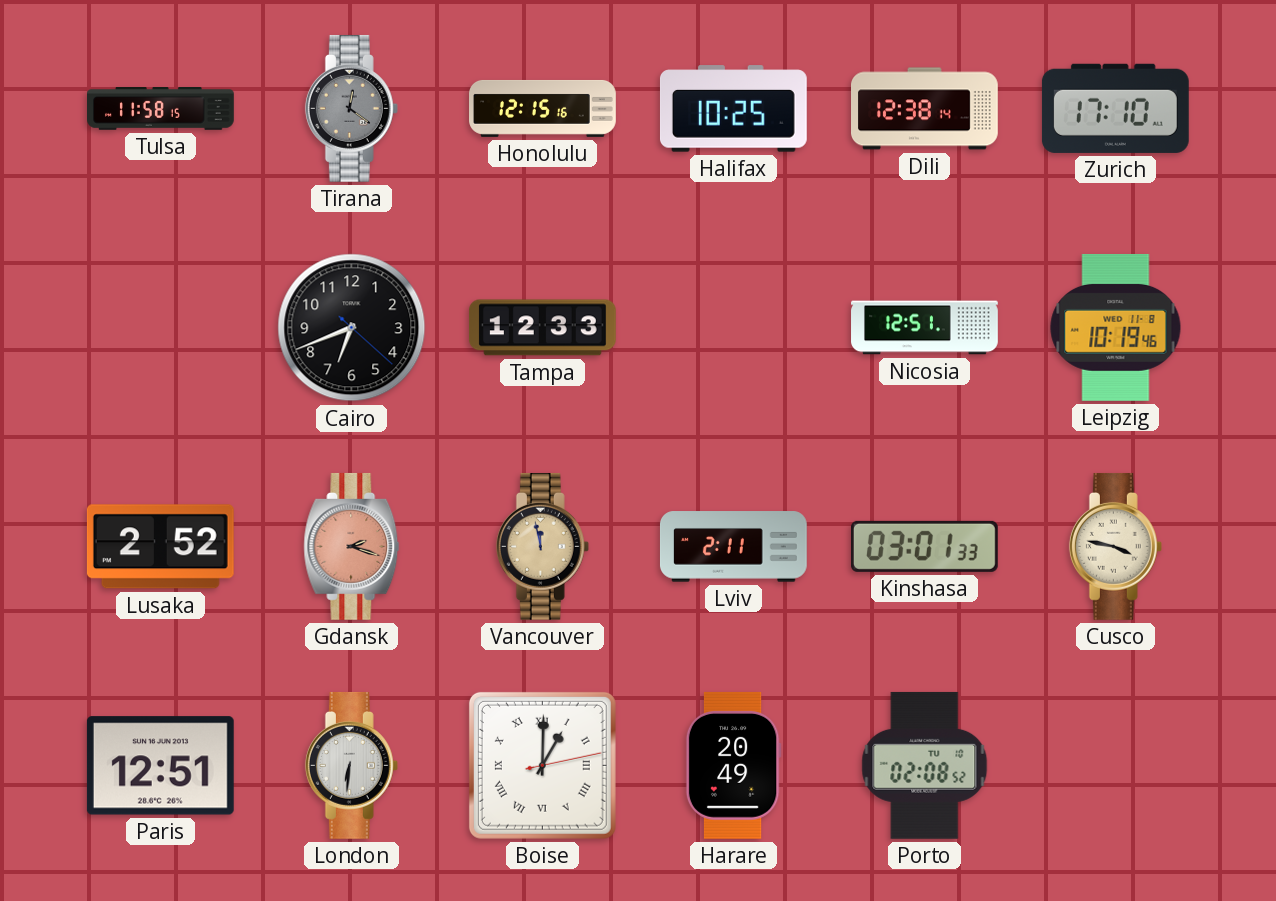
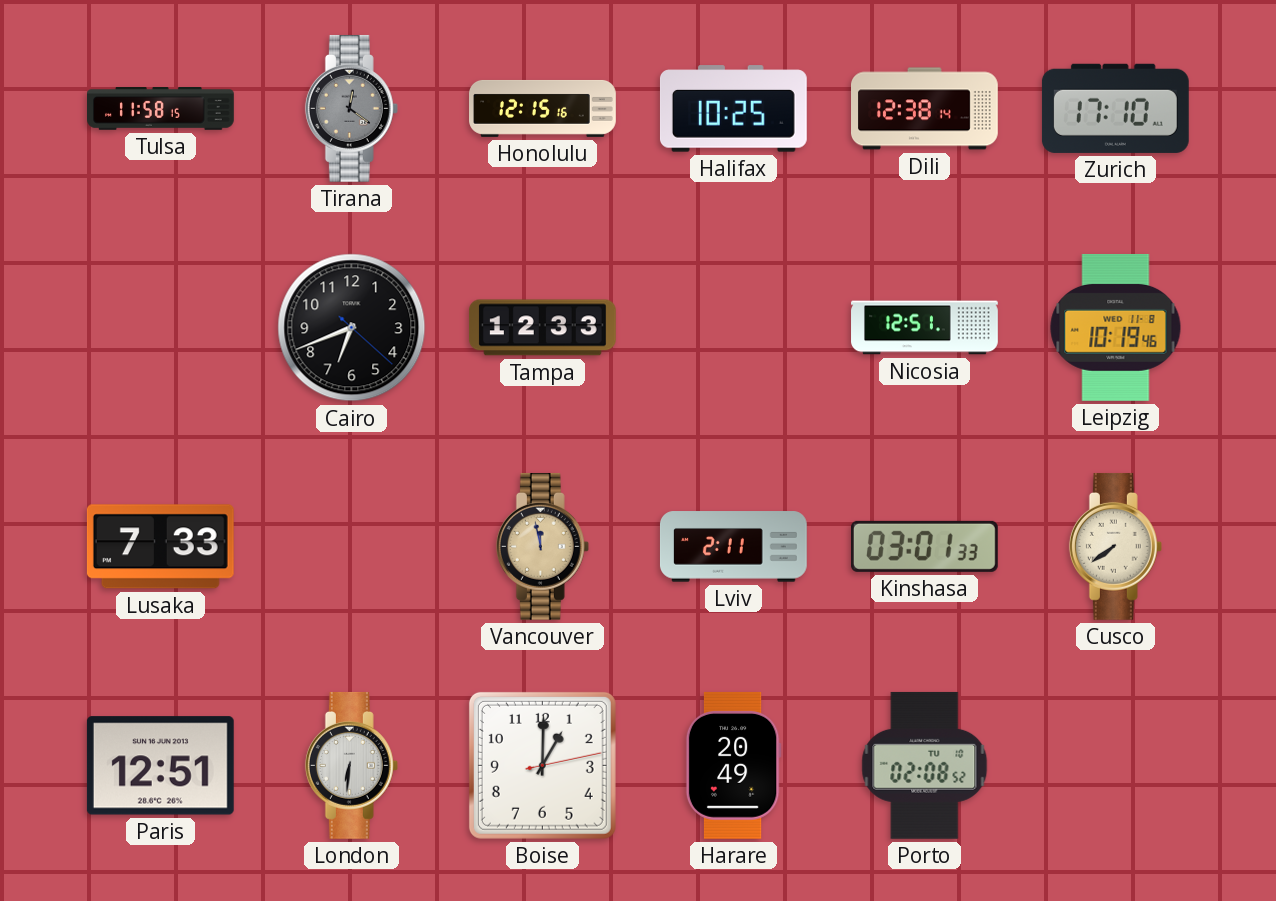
Lusaka: 2:52 -> 7:33 (160, 547)
Gdansk: 2:18 -> none (352, 546)
Cusco: 3:47 -> 7:39 (1115, 546)
Boise numerals: Roman -> Arabic (542, 765)
